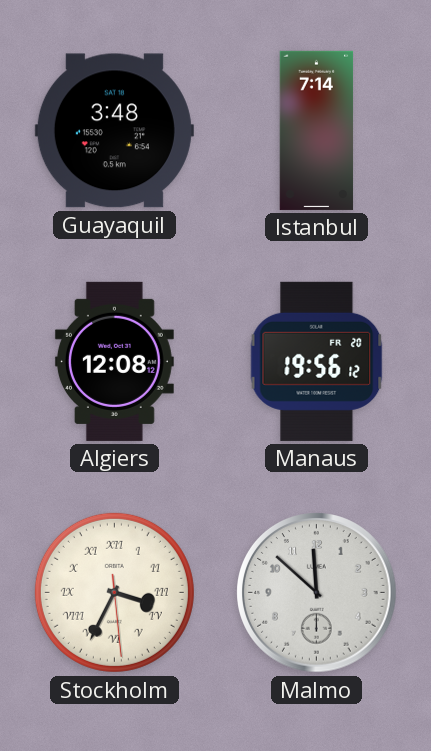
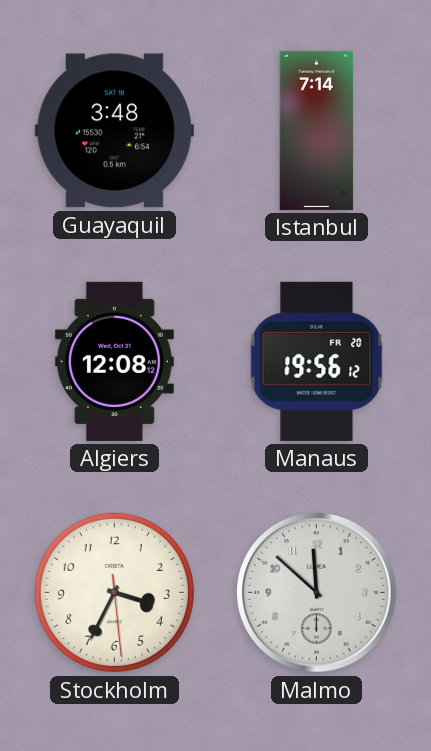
Stockholm numerals: Roman -> Arabic (114, 592)
